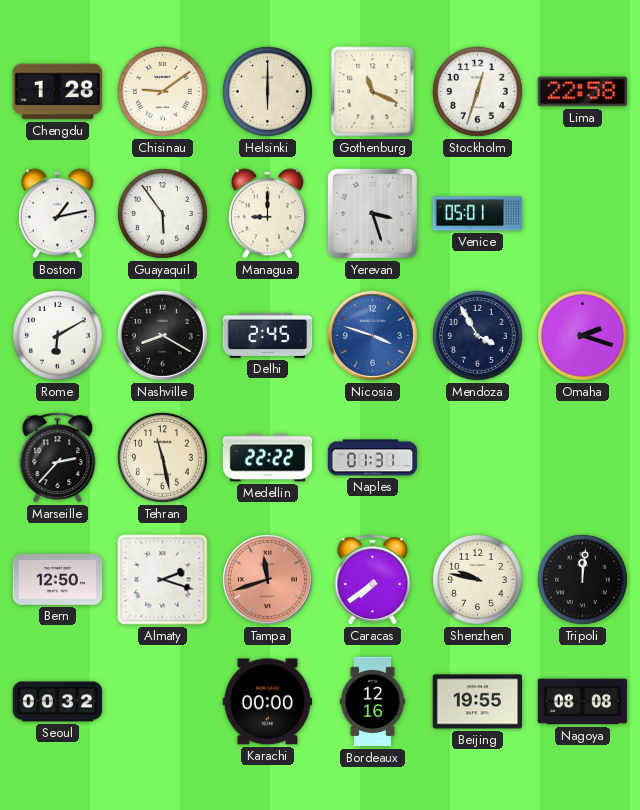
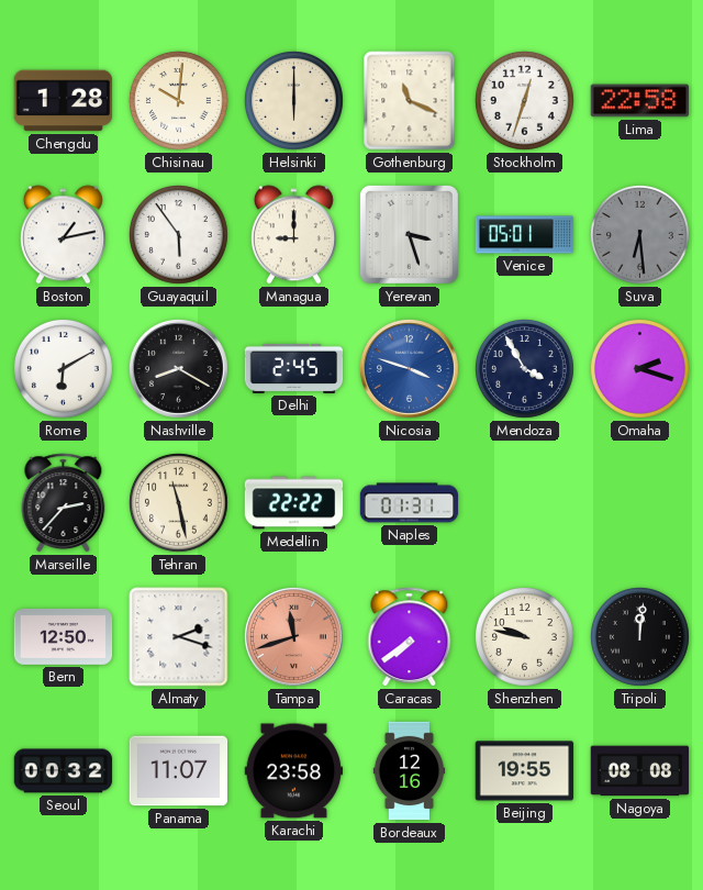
Chisinau: 9:09 -> 10:01 (179, 101)
Suva: none -> 6:29 (640, 235)
Panama: none -> 11:07 (179, 771)
Karachi: 00:00 -> 23:58 (294, 771)
